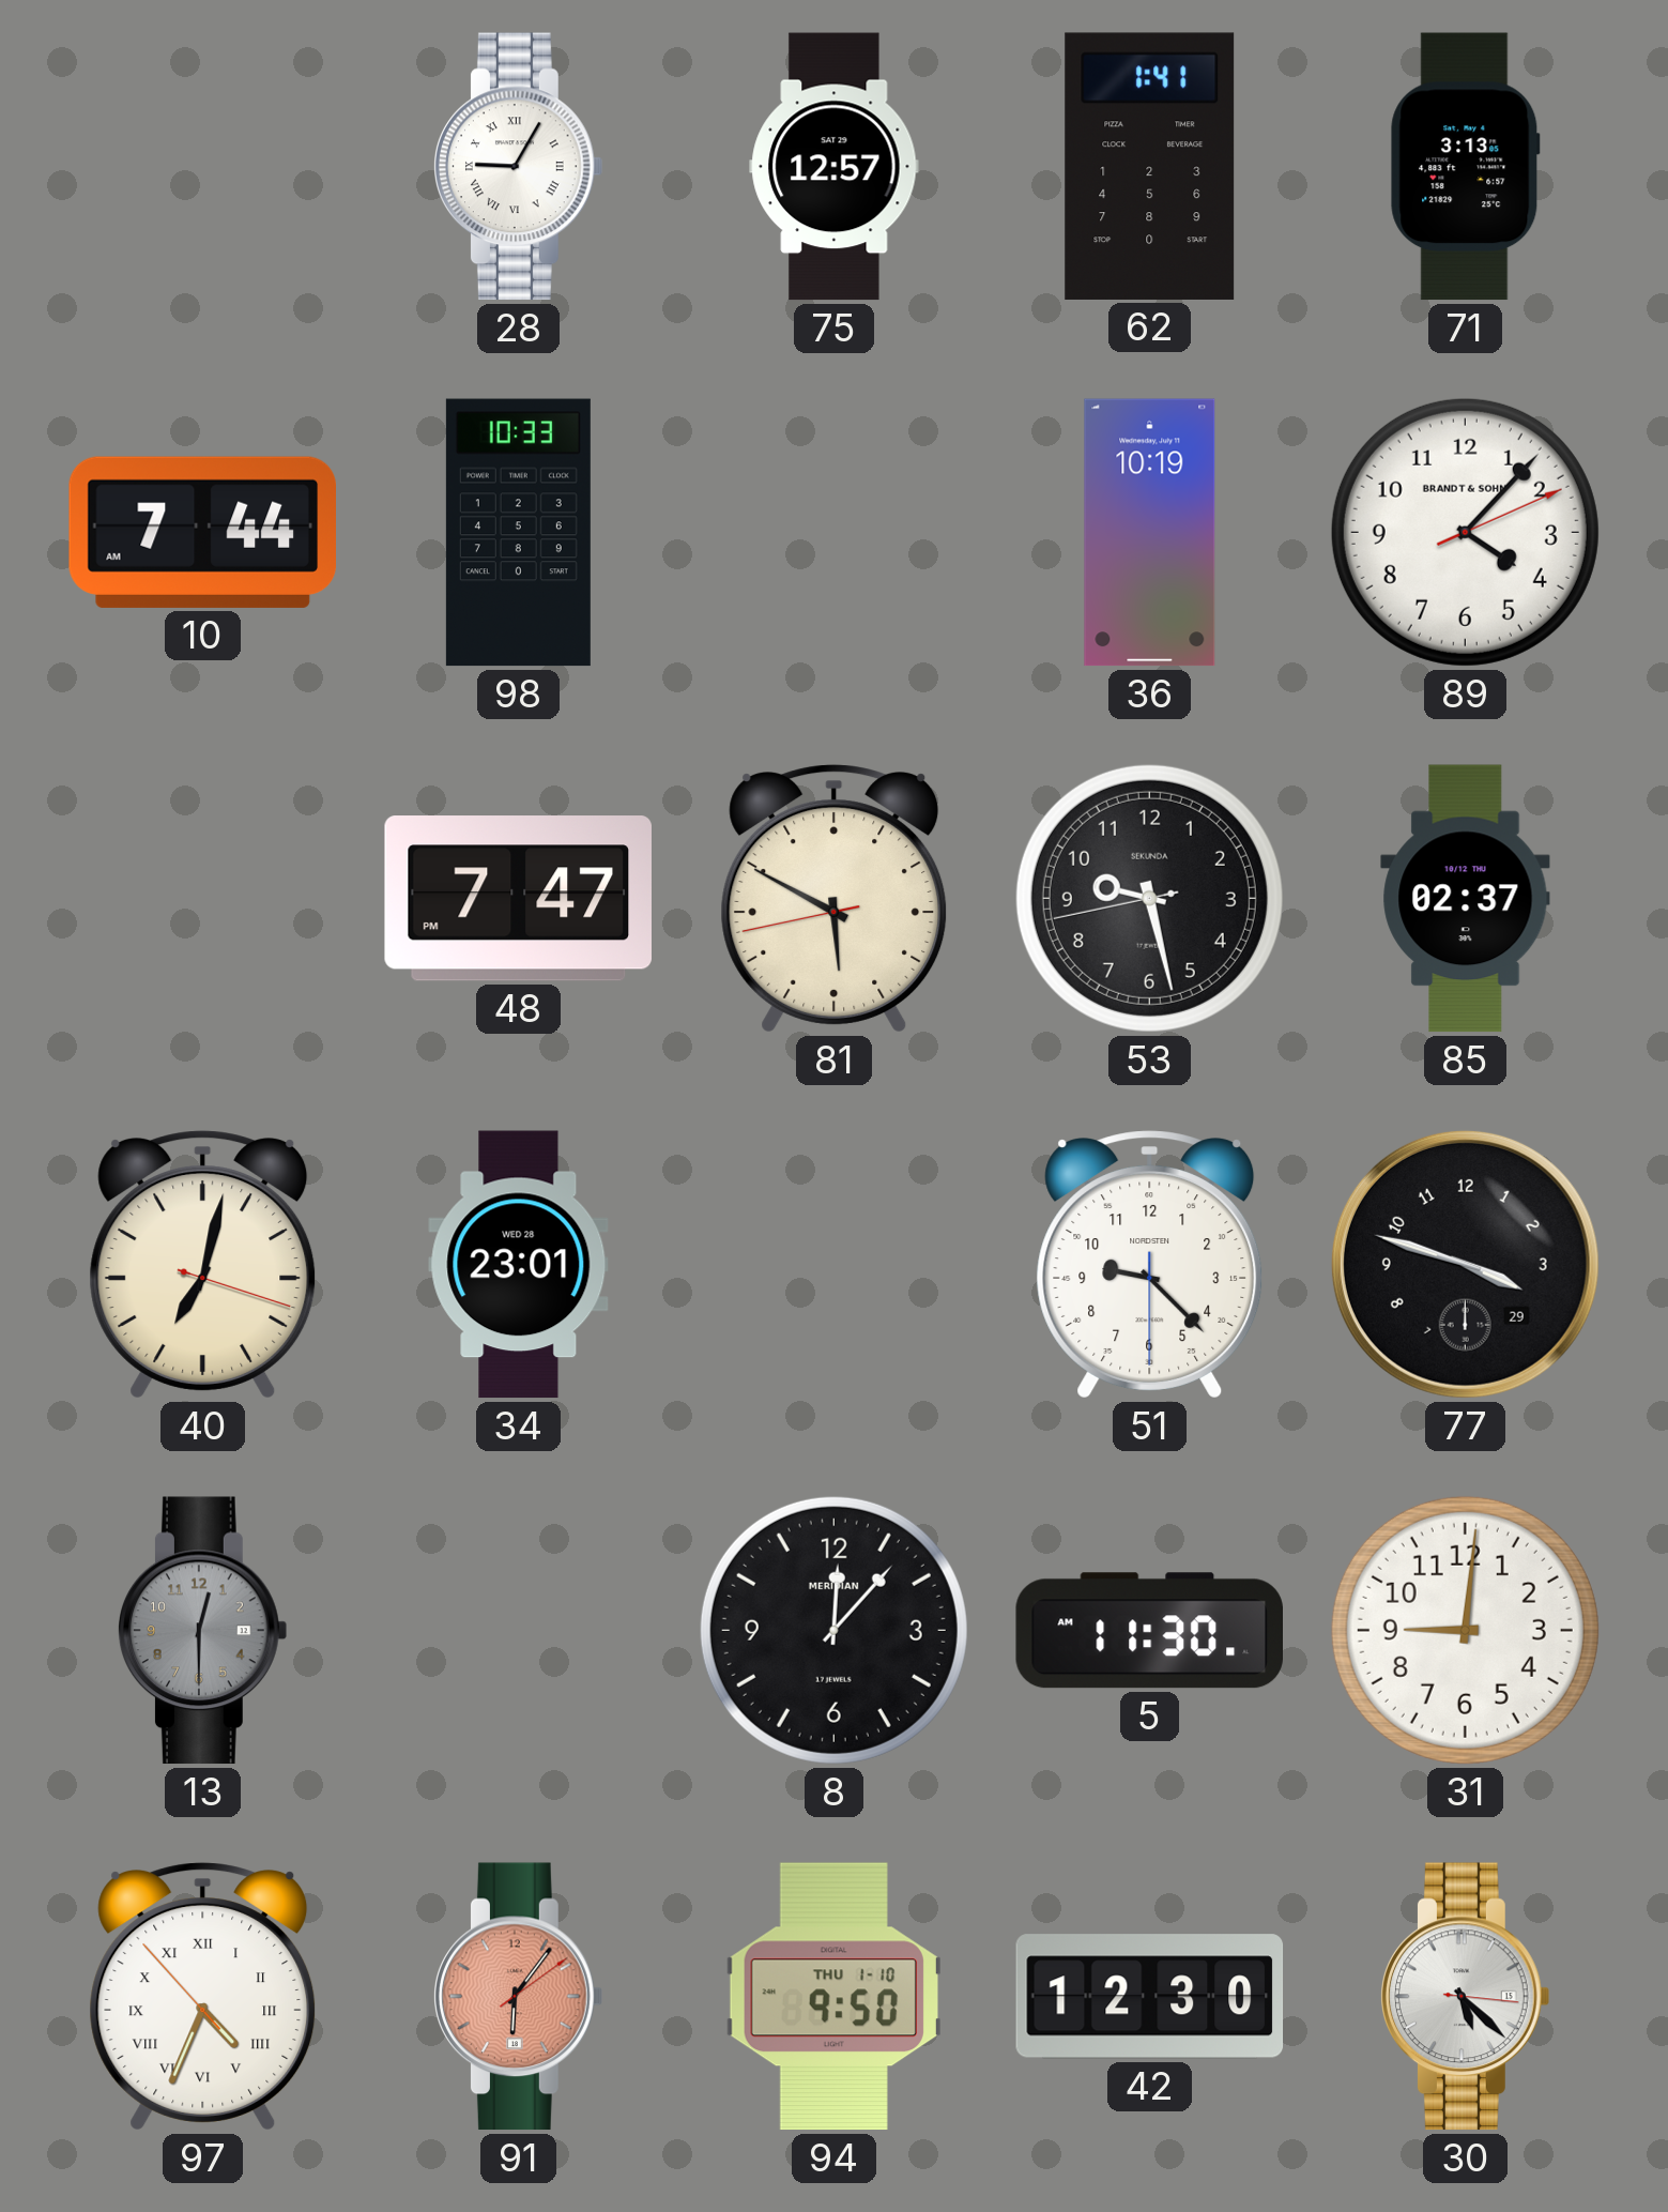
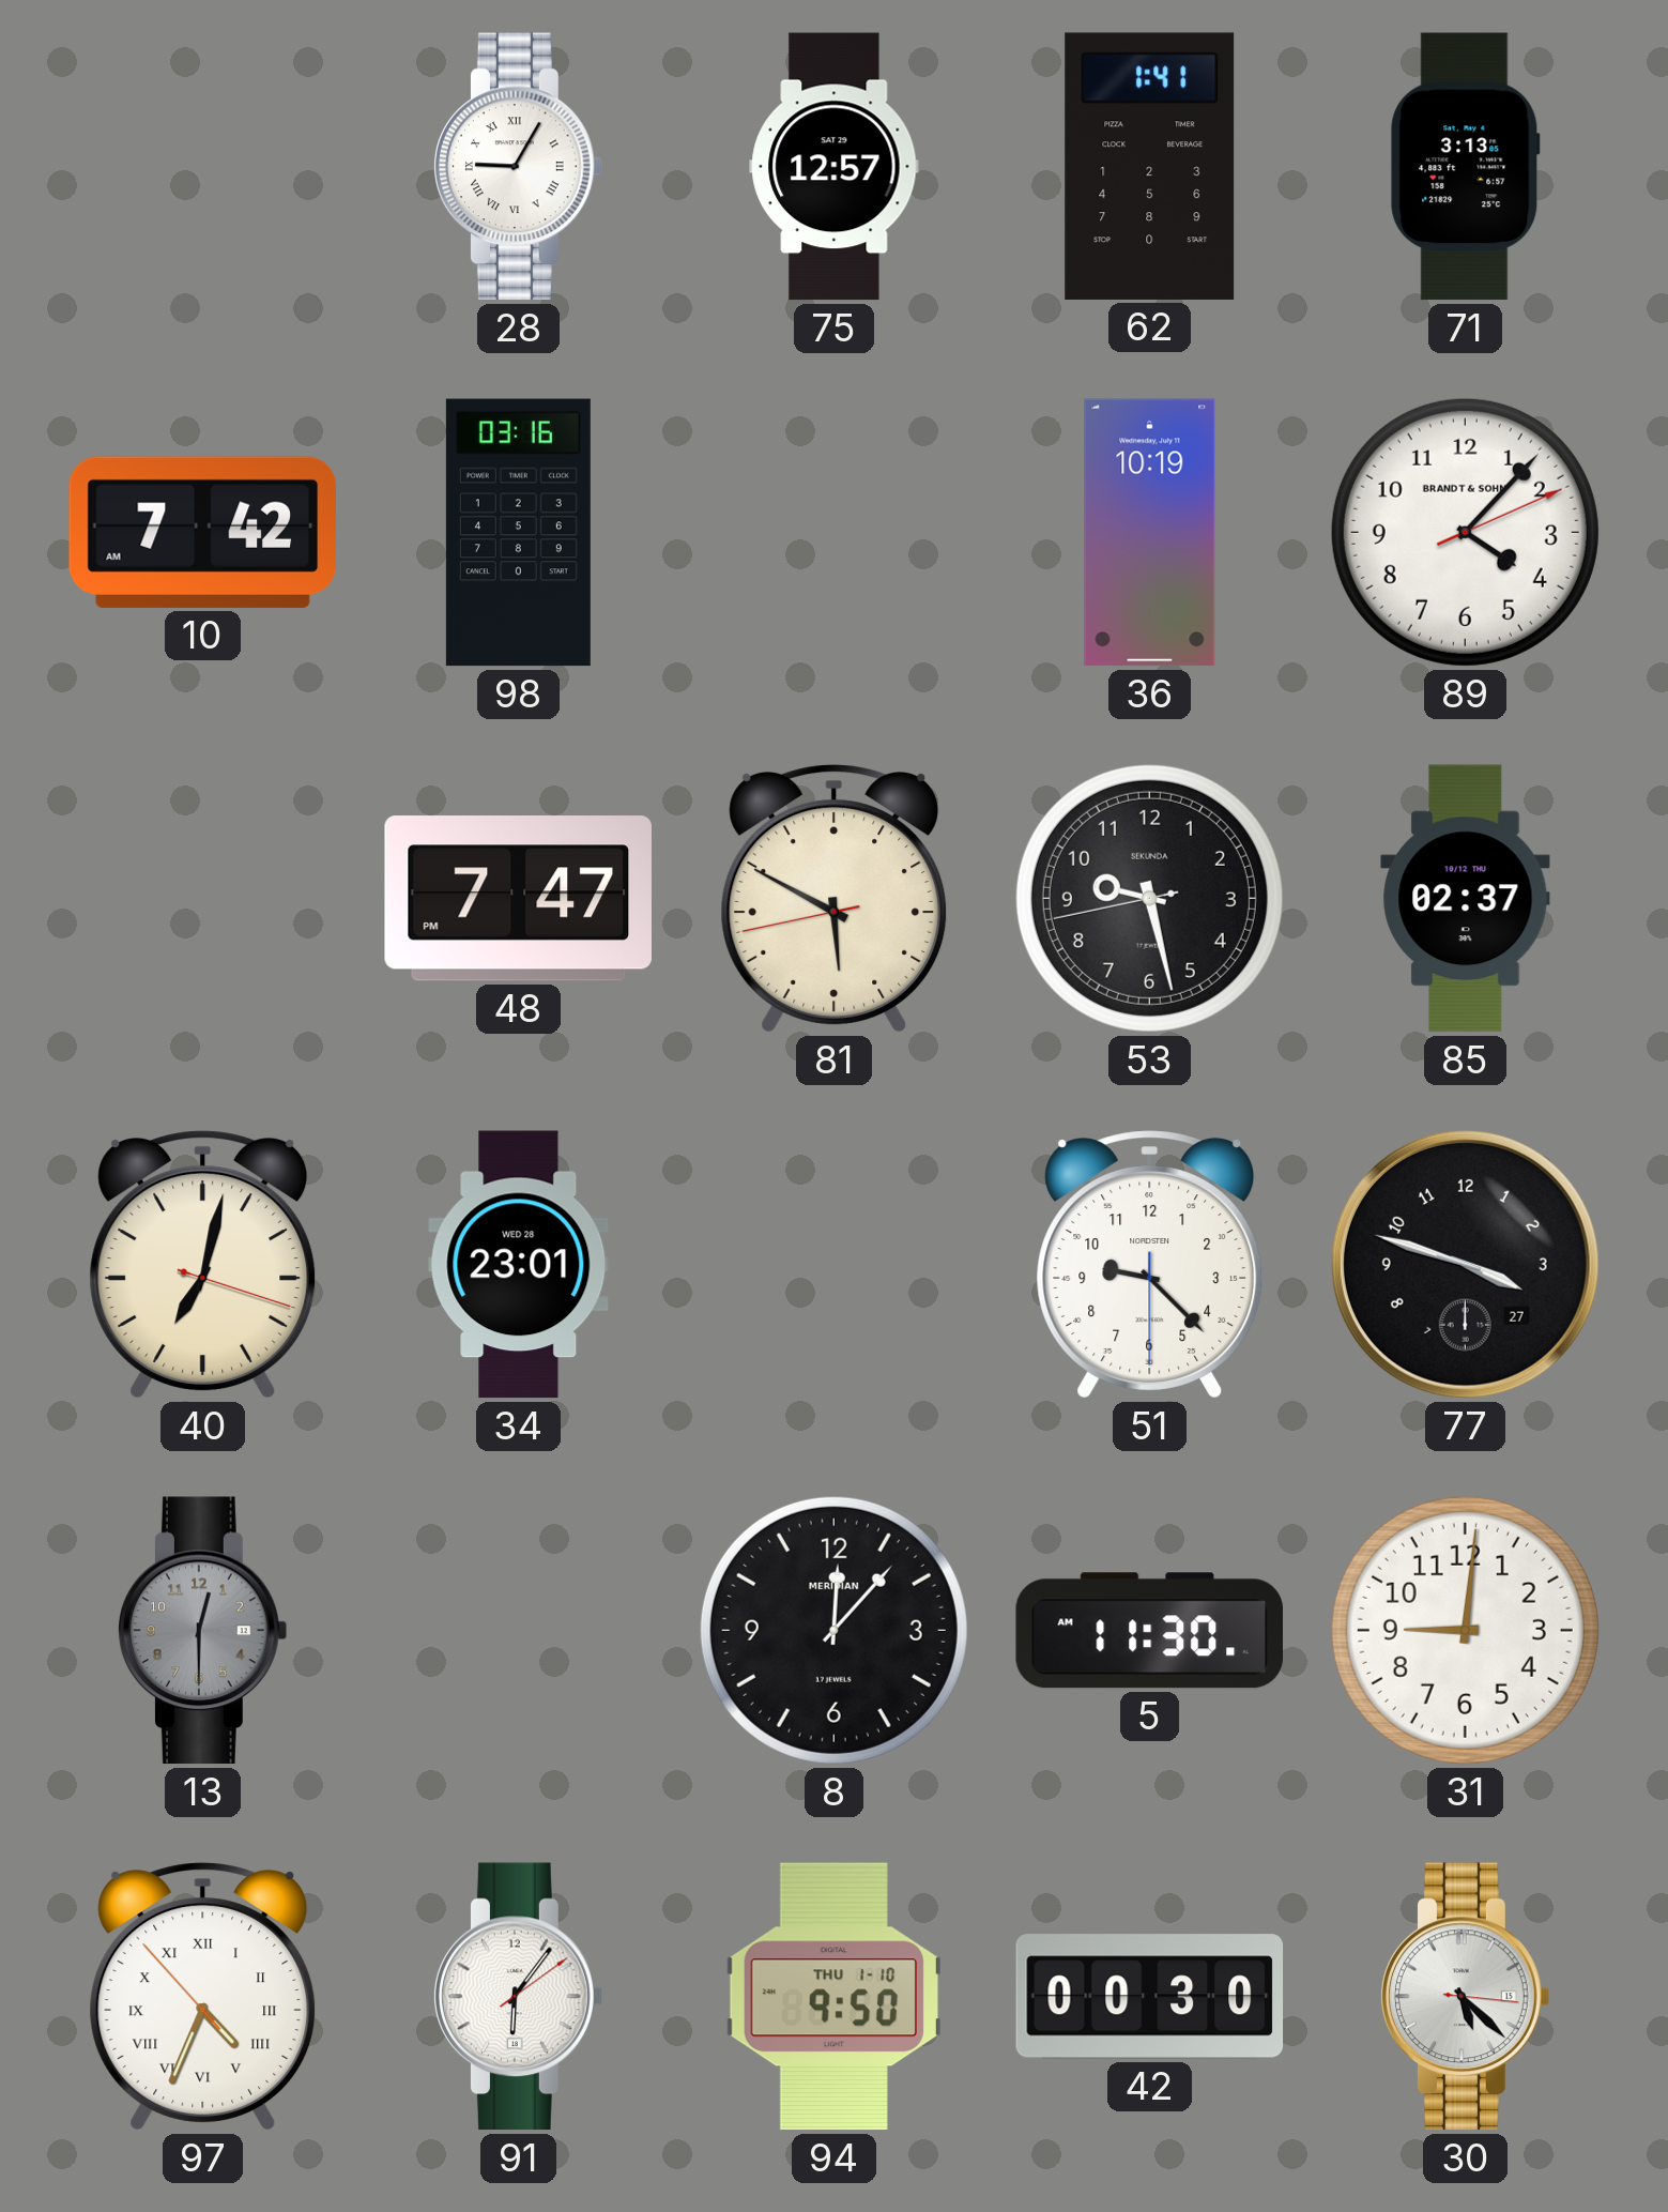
10: 7:44 -> 7:42 (202, 532)
98: 10:33 -> 03:16 (518, 533)
77 date: 29 -> 27 (1465, 1264)
91 dial: salmon -> white (519, 1997)
42: 12:30 -> 00:30 (1150, 1997)
